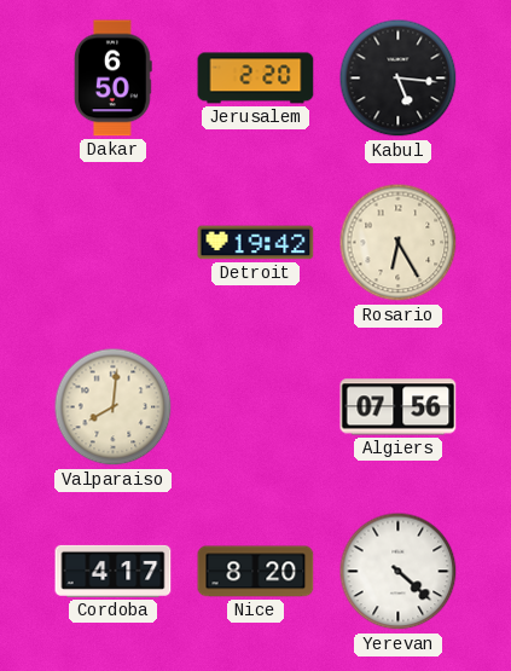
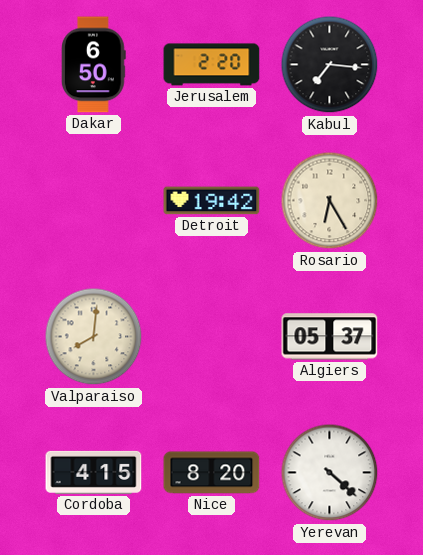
Kabul: 5:16 -> 7:16 (330, 65)
Algiers: 07:56 -> 05:37 (330, 337)
Cordoba: 4:17 -> 4:15 (94, 472)
